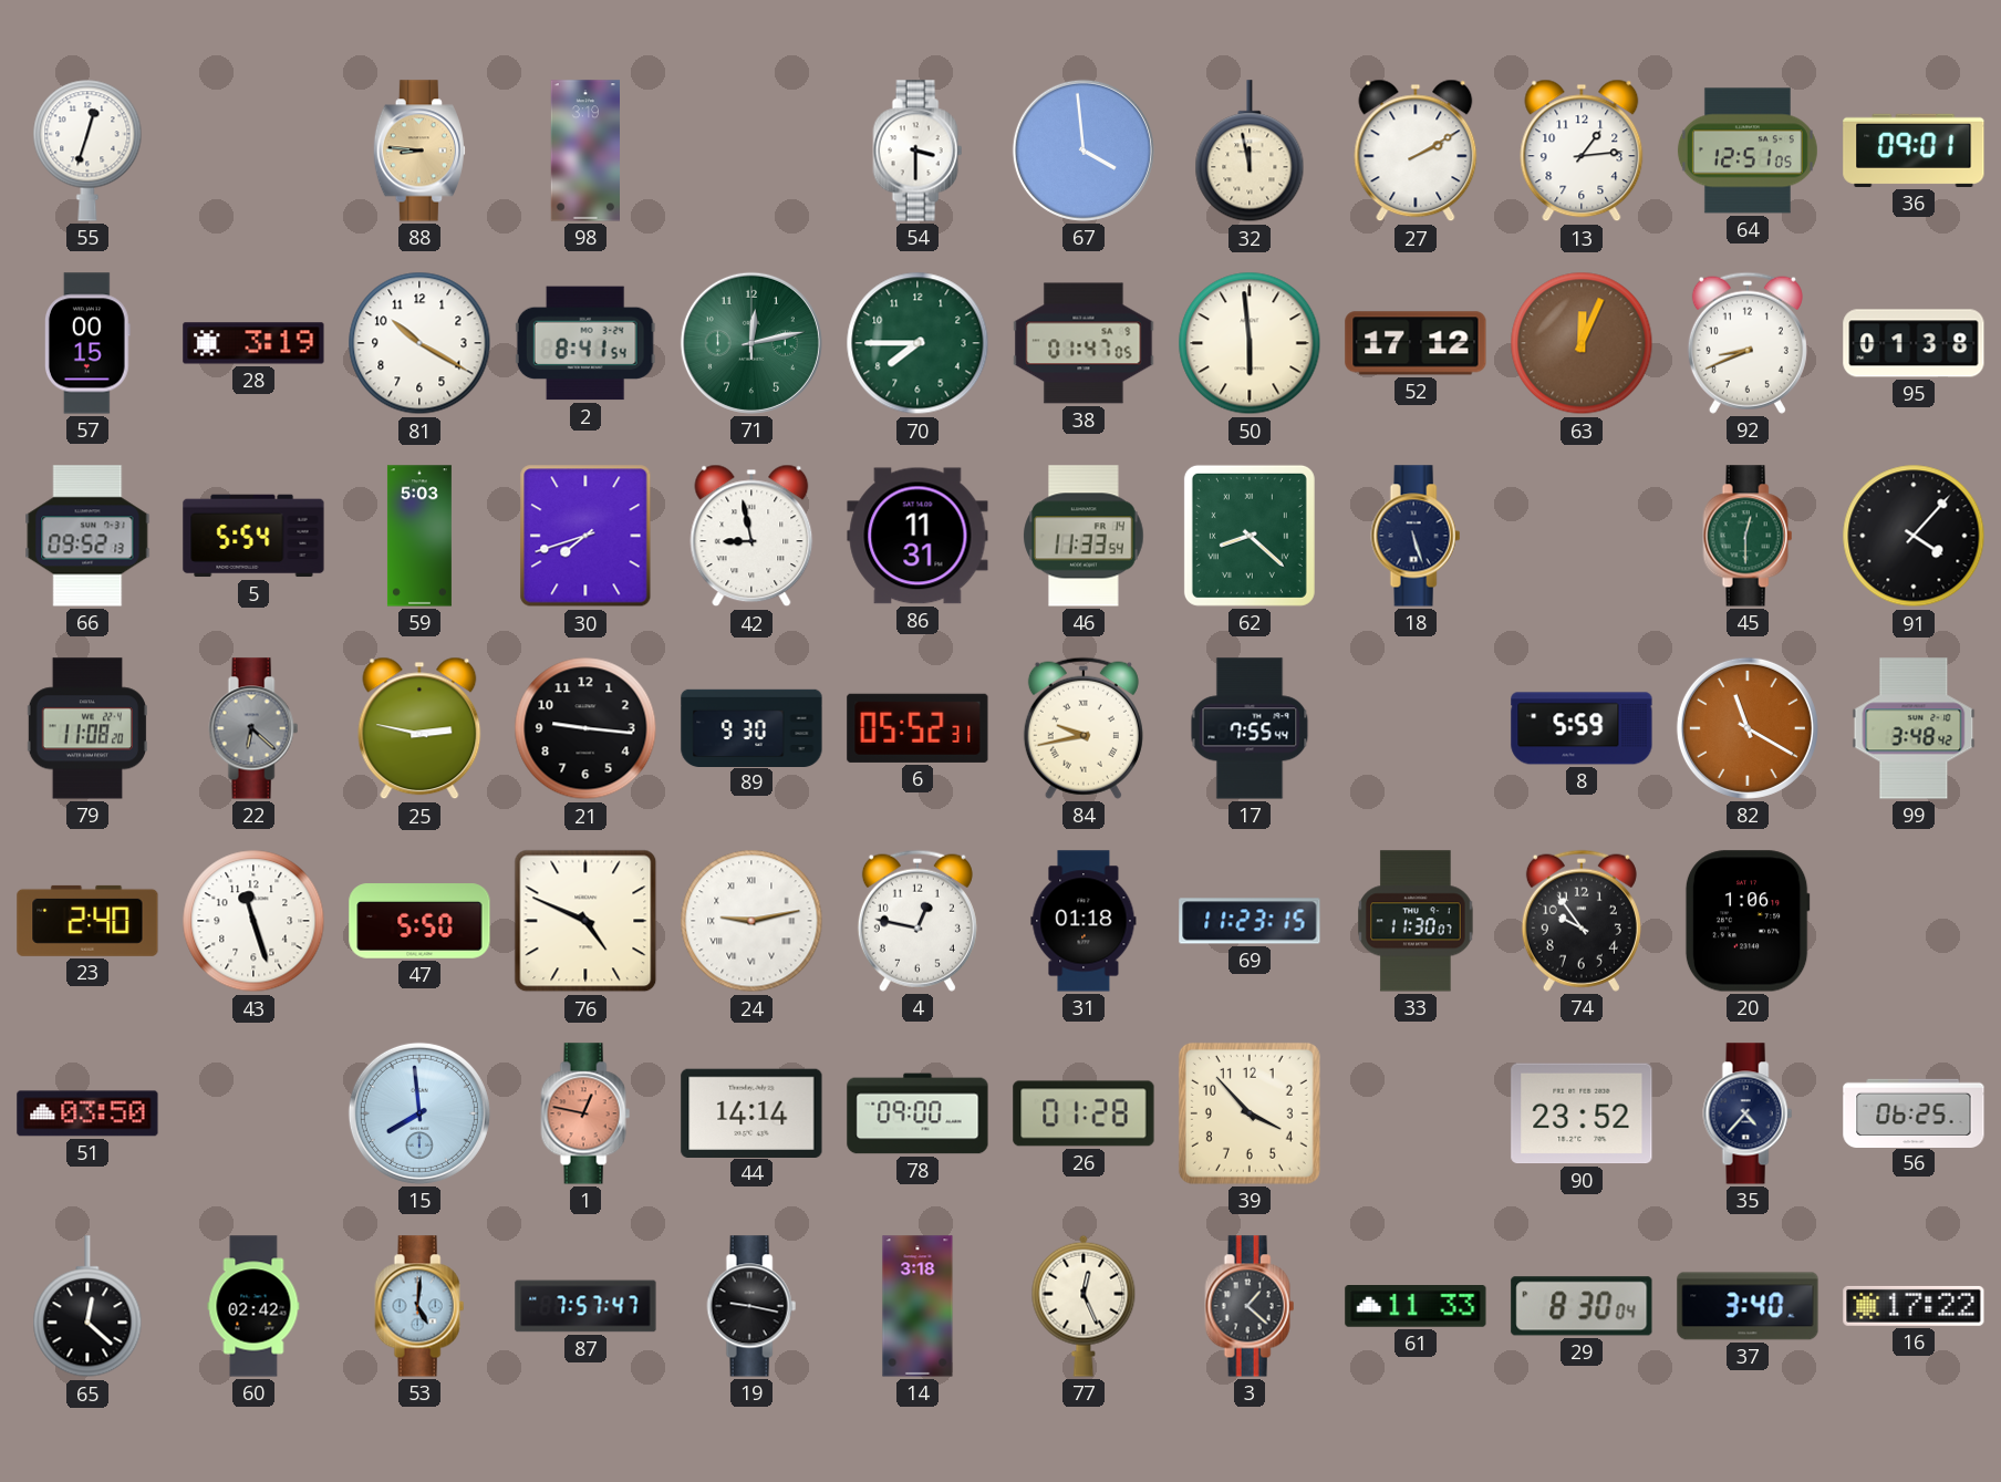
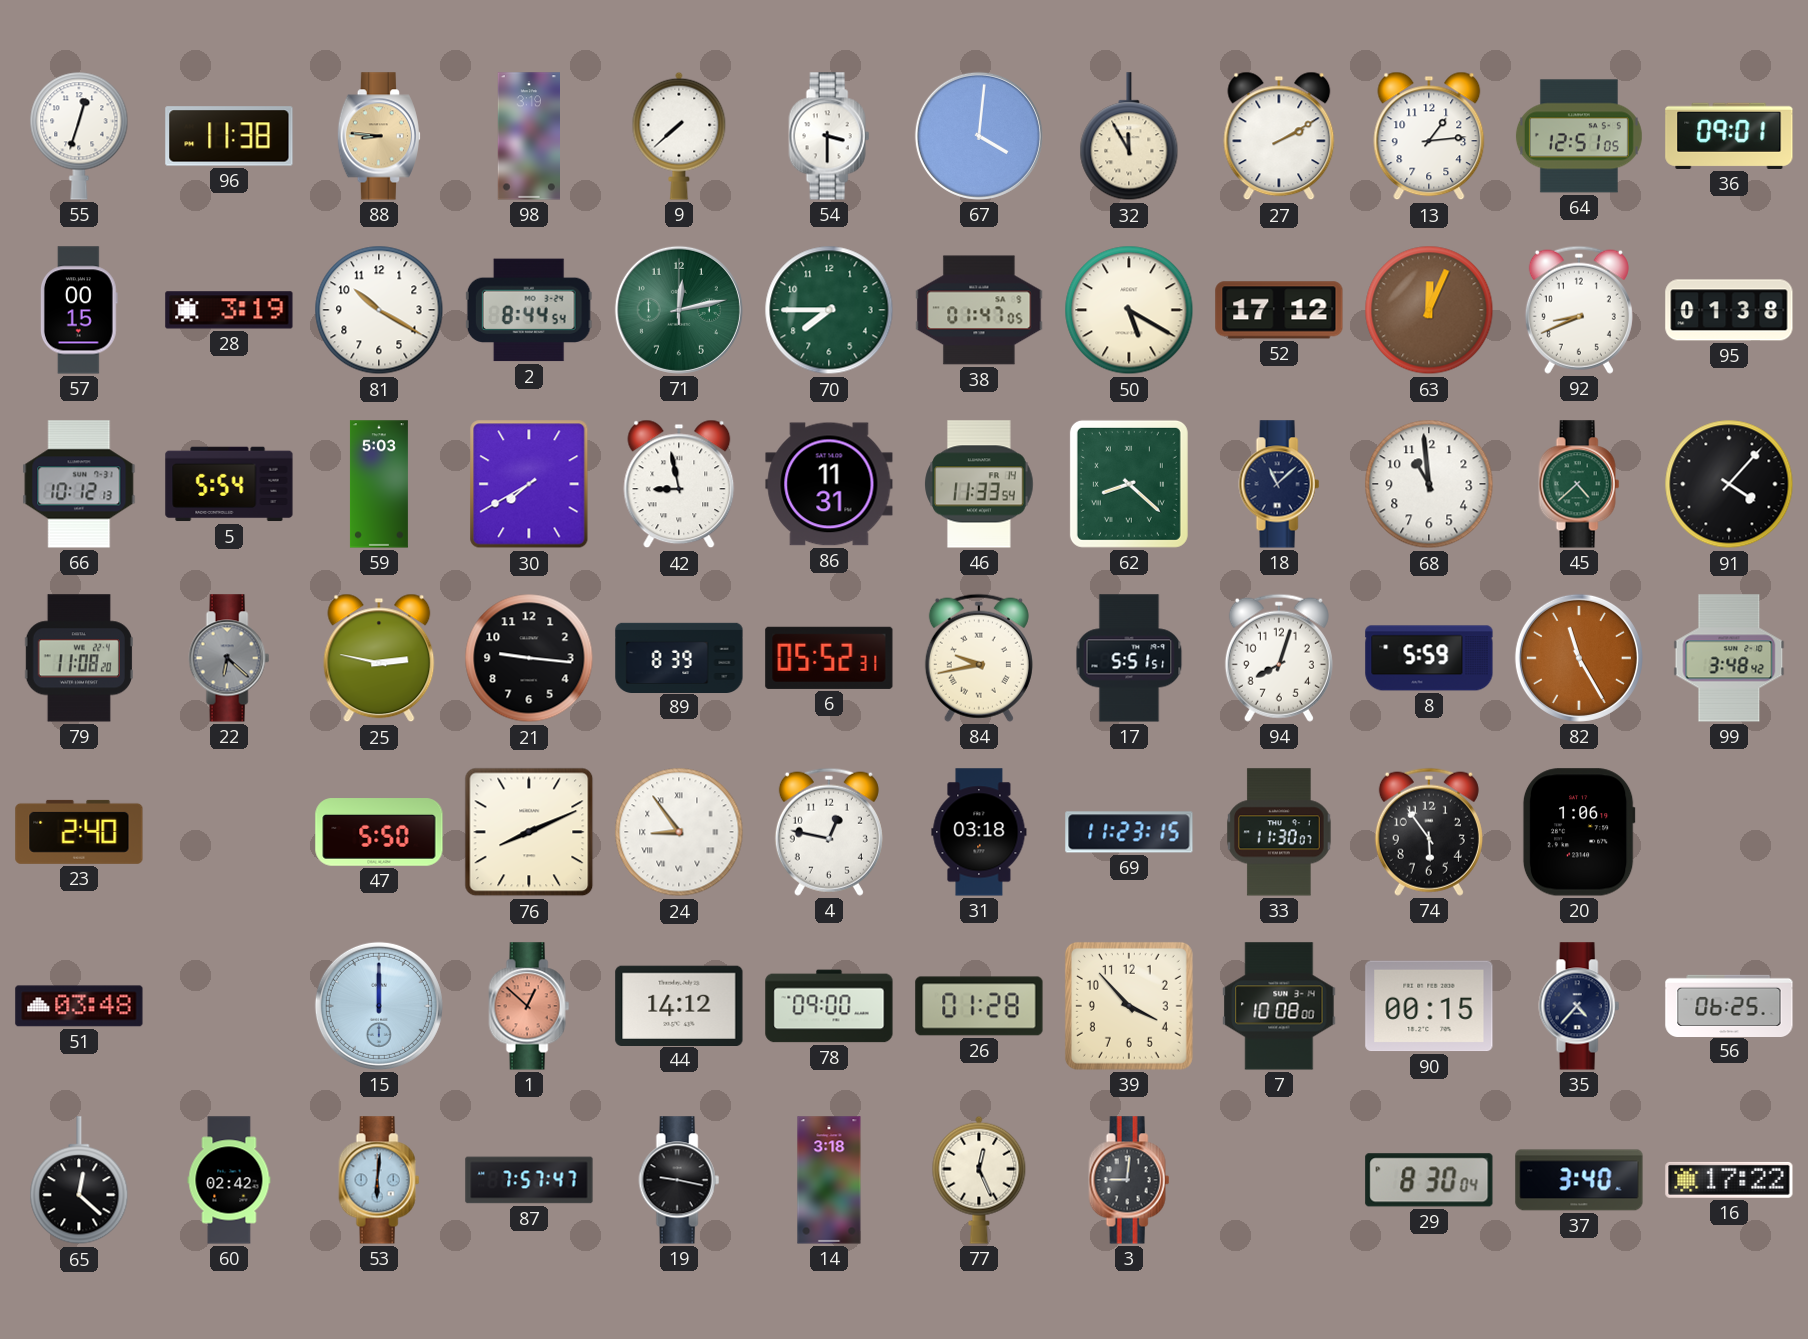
96: none -> 11:38 (229, 136)
9: none -> 7:38 (679, 136)
67: 3:59 -> 4:01 (979, 136)
32: 11:58 -> 11:55 (1129, 137)
2: 8:41 -> 8:44 (529, 310)
50: 5:59 -> 5:20 (1129, 310)
66: 09:52 -> 10:12 (79, 484)
30: 7:42 -> 7:40 (529, 484)
18: 5:27 -> 11:08 (1279, 484)
68: none -> 10:59 (1429, 484)
45: 12:30 -> 4:38 (1579, 484)
89: 9:30 -> 8:39 (679, 657)
17: 7:55 -> 5:51 (1129, 658)
94: none -> 8:03 (1279, 658)
82: 11:20 -> 11:25 (1579, 658)
43: 11:27 -> none (253, 921)
76: 4:49 -> 8:11 (529, 832)
24: 9:13 -> 8:54 (679, 832)
31: 01:18 -> 03:18 (979, 832)
74: 9:54 -> 5:54 (1429, 832)
51: 03:50 -> 03:48 (79, 1006)
15: 7:59 -> 12:00 (379, 1006)
1: 12:47 -> 12:52 (529, 1006)
44: 14:14 -> 14:12 (679, 1005)
7: none -> 10:08 (1279, 1006)
90: 23:52 -> 00:15 (1429, 1006)
53: 5:01 -> 6:01 (379, 1180)
3: 1:22 -> 9:01 (1129, 1180)
61: 11:33 -> none (1416, 1306)
